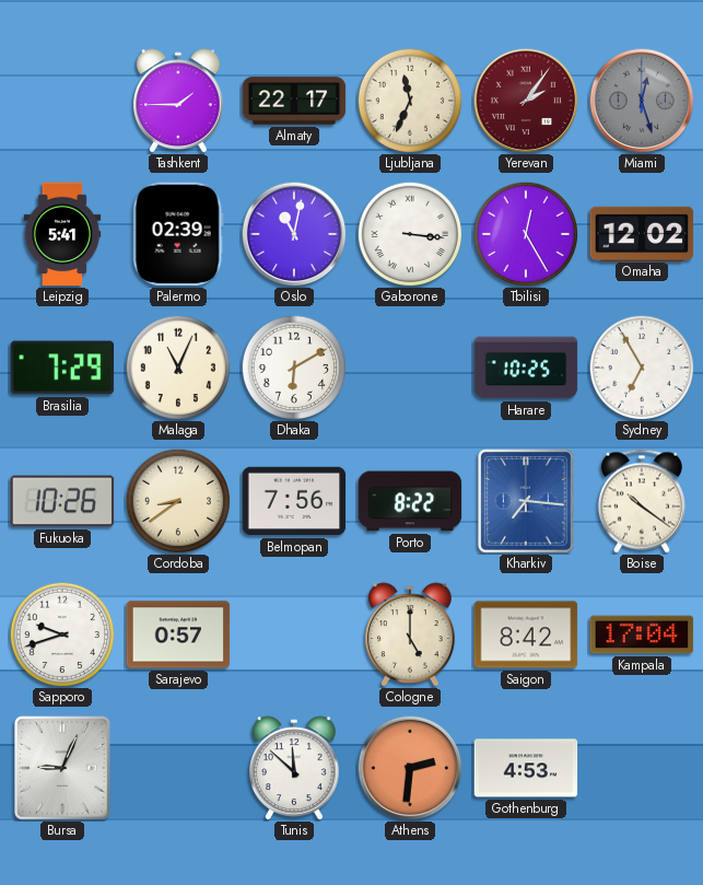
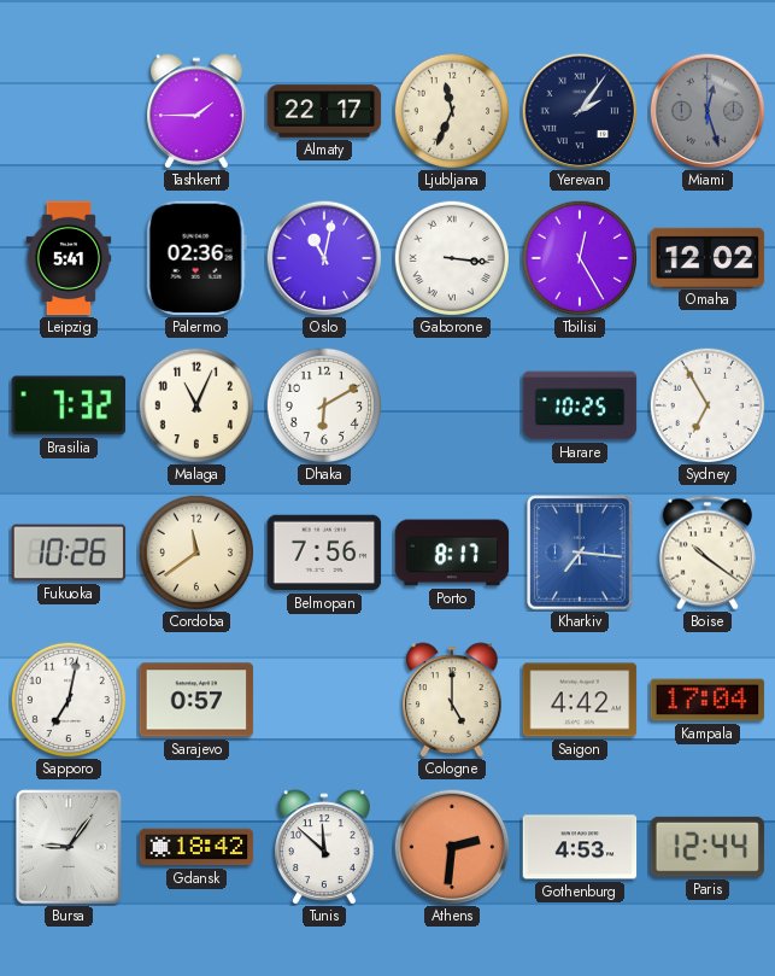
Yerevan dial: burgundy -> navy (580, 111)
Palermo: 02:39 -> 02:36 (196, 258)
Brasilia: 7:29 -> 7:32 (69, 405)
Cordoba: 8:39 -> 11:39 (195, 553)
Porto: 8:22 -> 8:17 (452, 553)
Sapporo: 9:42 -> 7:02 (67, 700)
Saigon: 8:42 -> 4:42 (580, 700)
Bursa: 9:04 -> 9:06 (69, 847)
Gdansk: none -> 18:42 (196, 847)
Paris: none -> 12:44 (708, 847)
